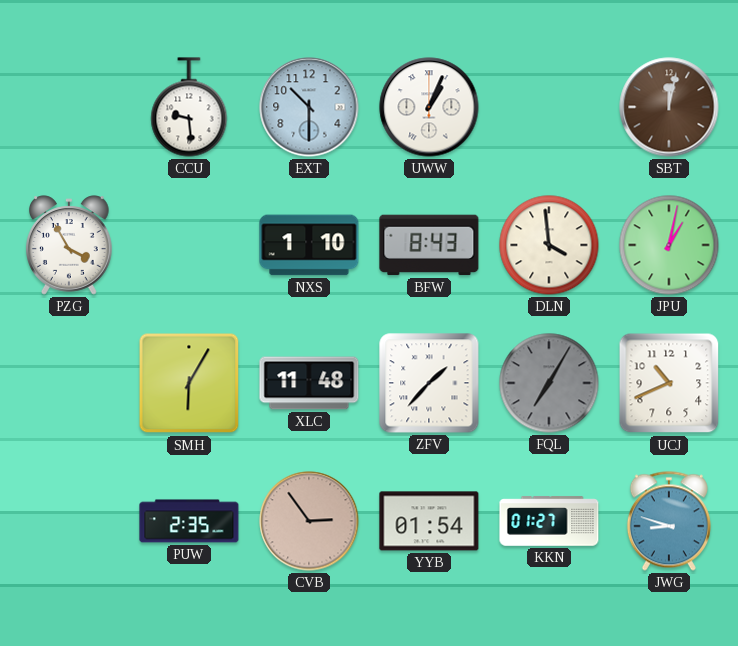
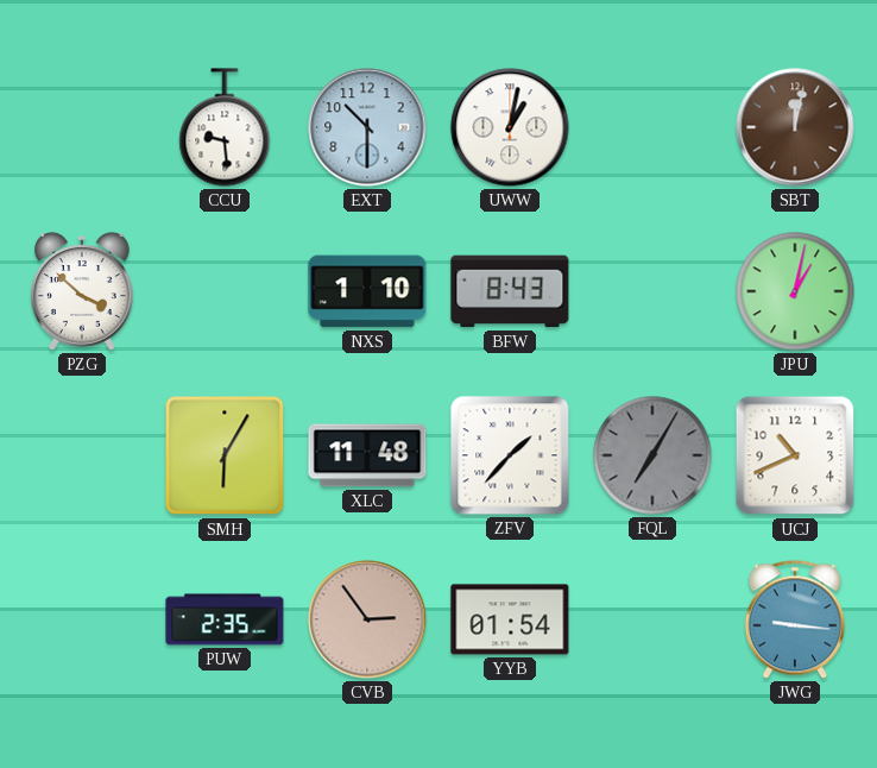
UWW: 1:04 -> 1:02 (510, 127)
PZG: 3:55 -> 3:52 (83, 291)
DLN: 3:59 -> none (549, 245)
KKN: 01:27 -> none (549, 521)
JWG: 8:48 -> 9:16 (795, 619)
